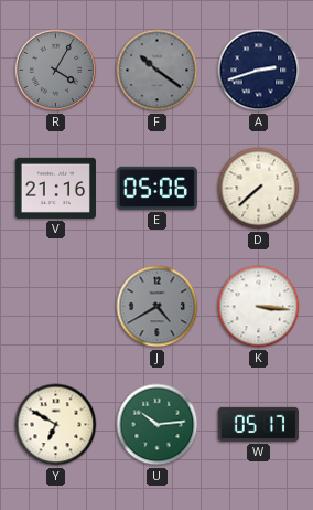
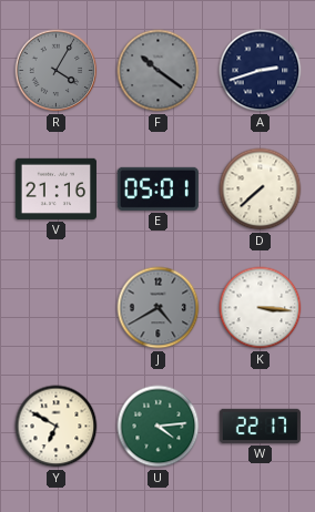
E: 05:06 -> 05:01 (157, 188)
U: 10:14 -> 4:14 (159, 427)
W: 05:17 -> 22:17 (260, 426)
